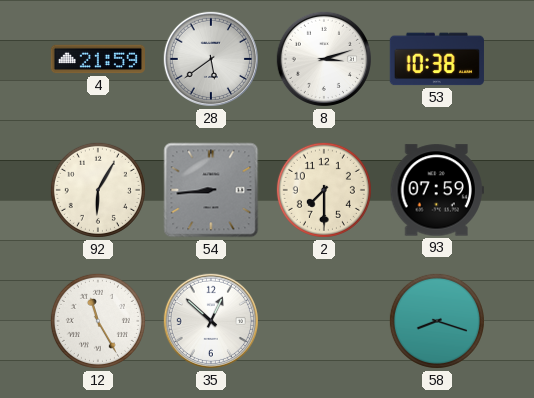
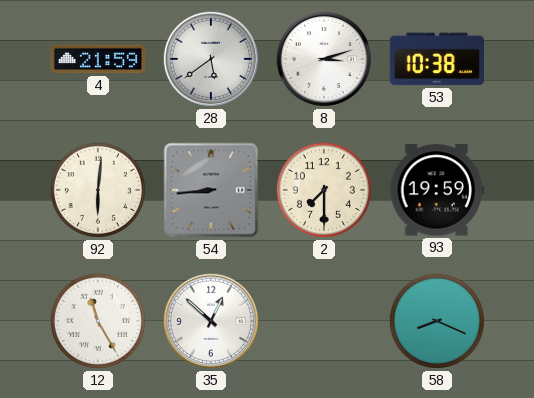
92: 6:05 -> 6:01 (98, 190)
93: 07:59 -> 19:59 (437, 190)
58: 8:18 -> 8:19 (437, 321)
